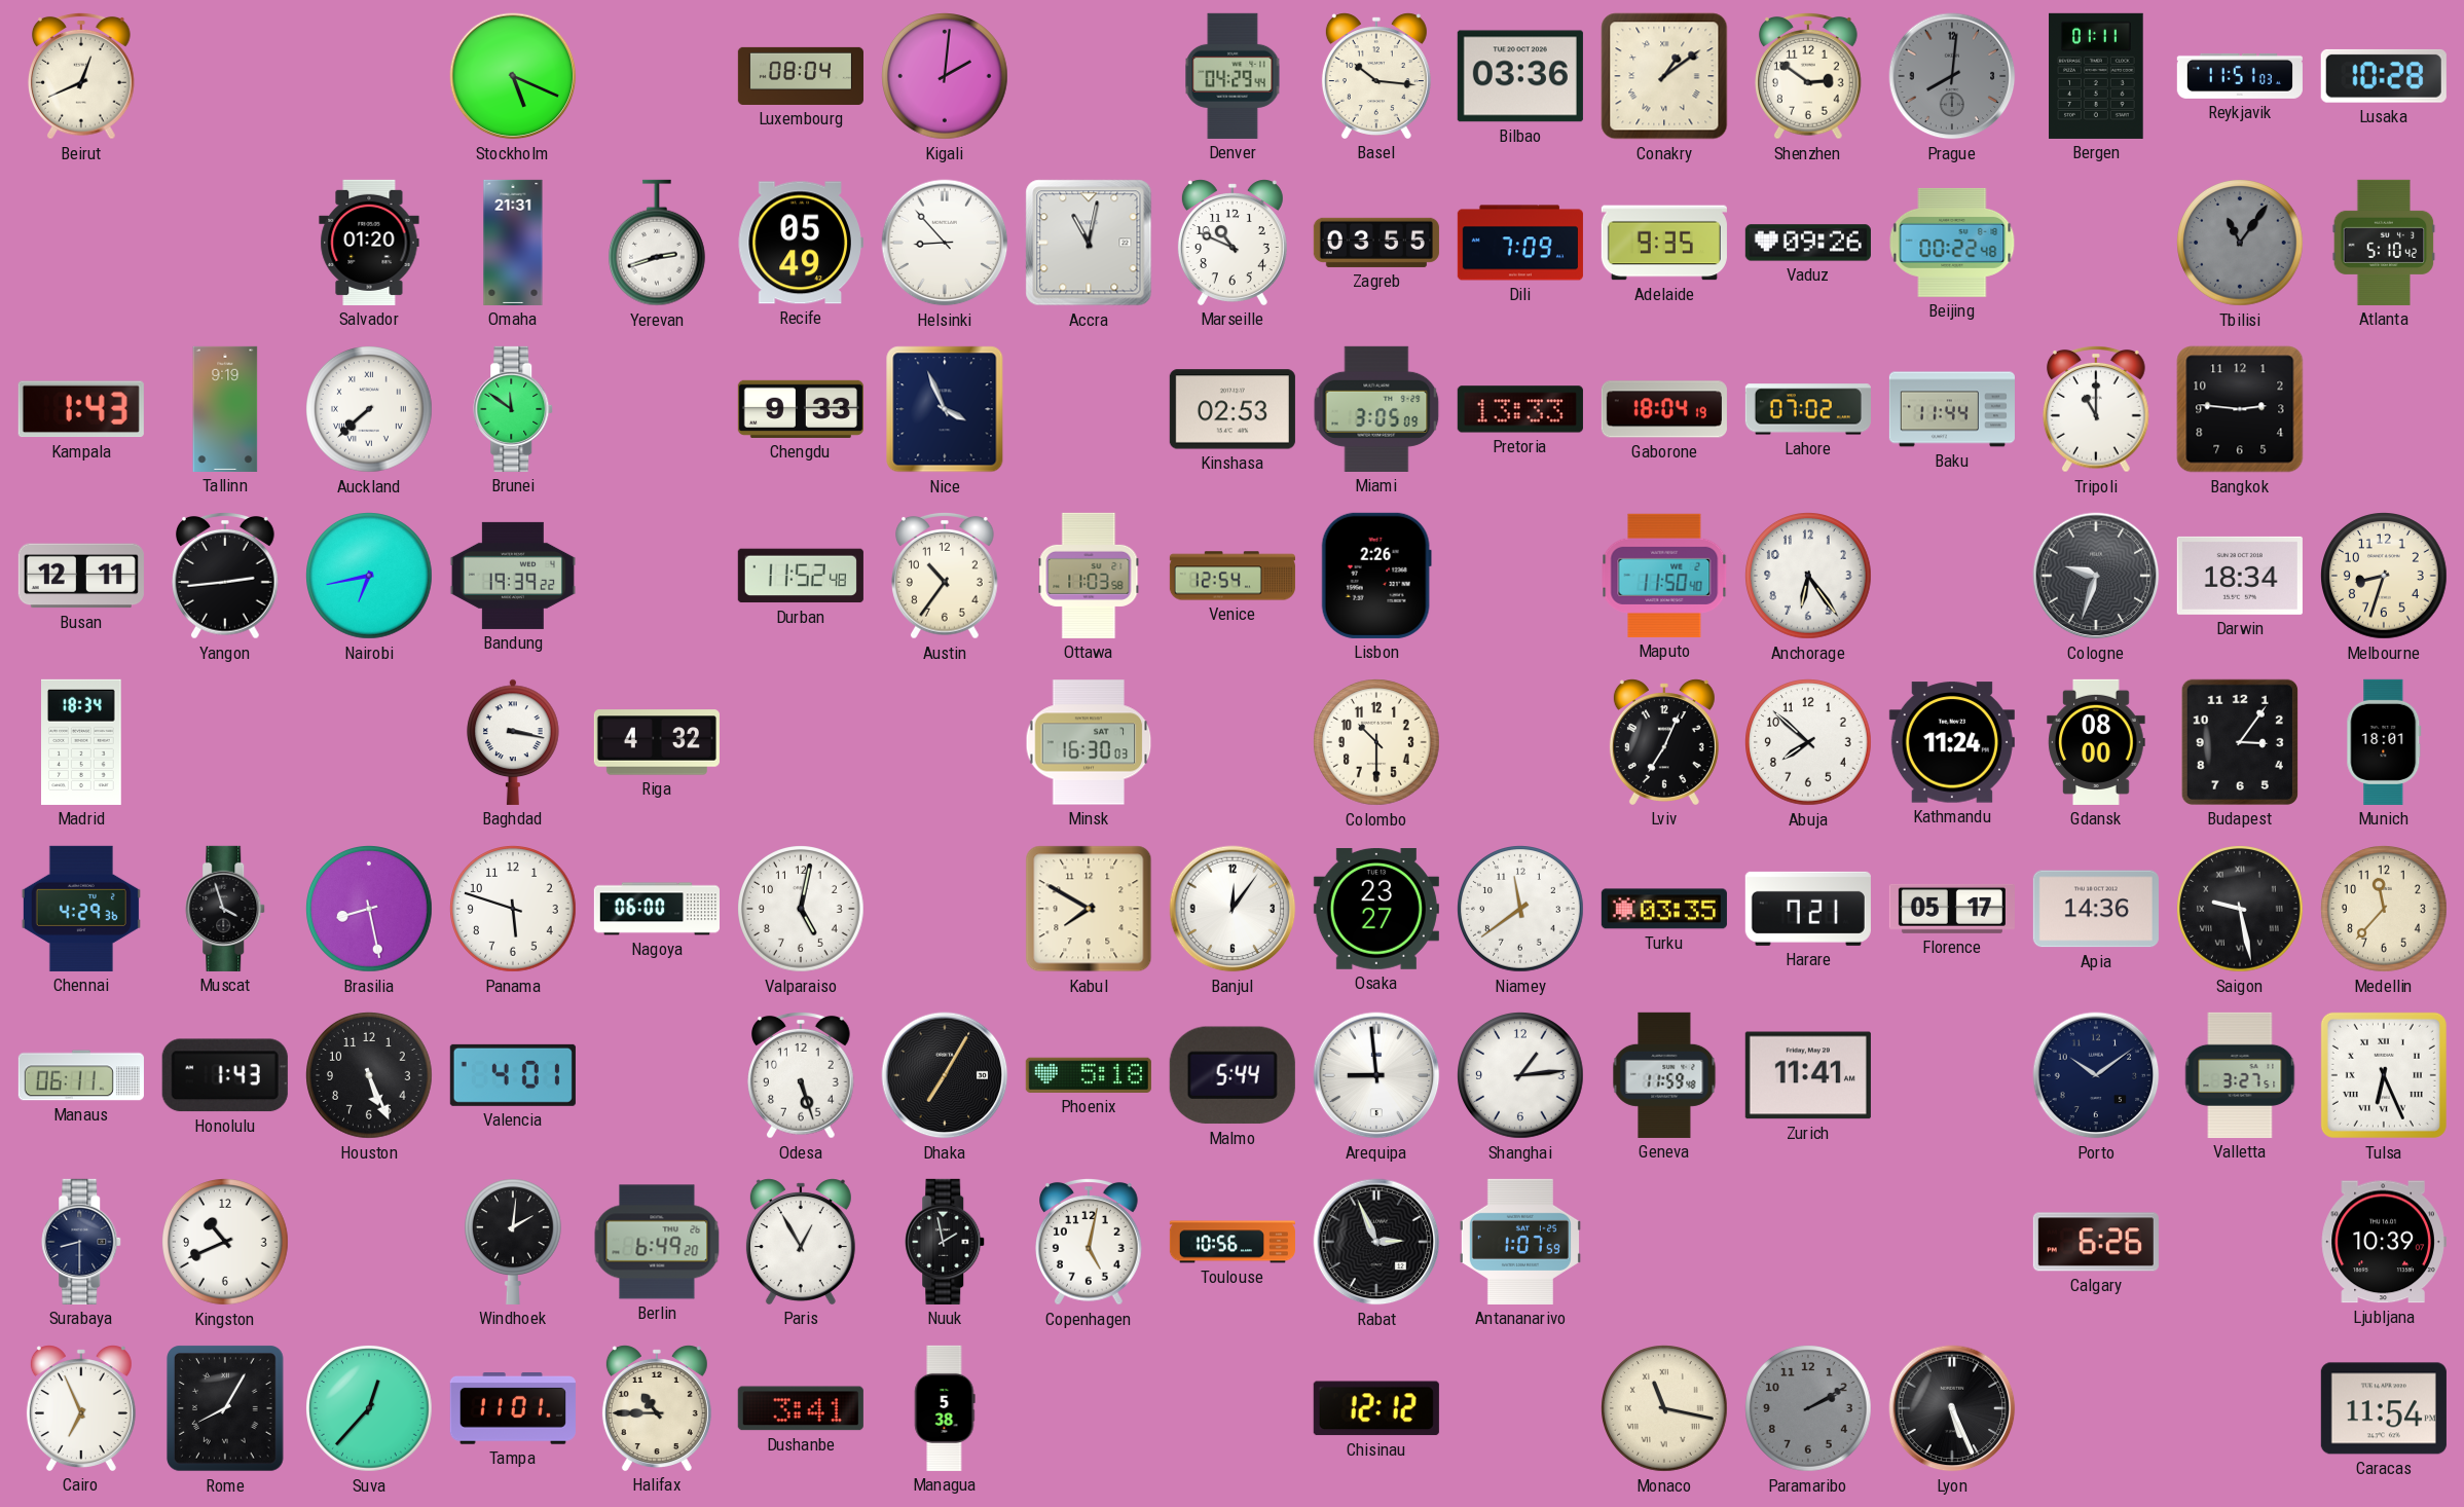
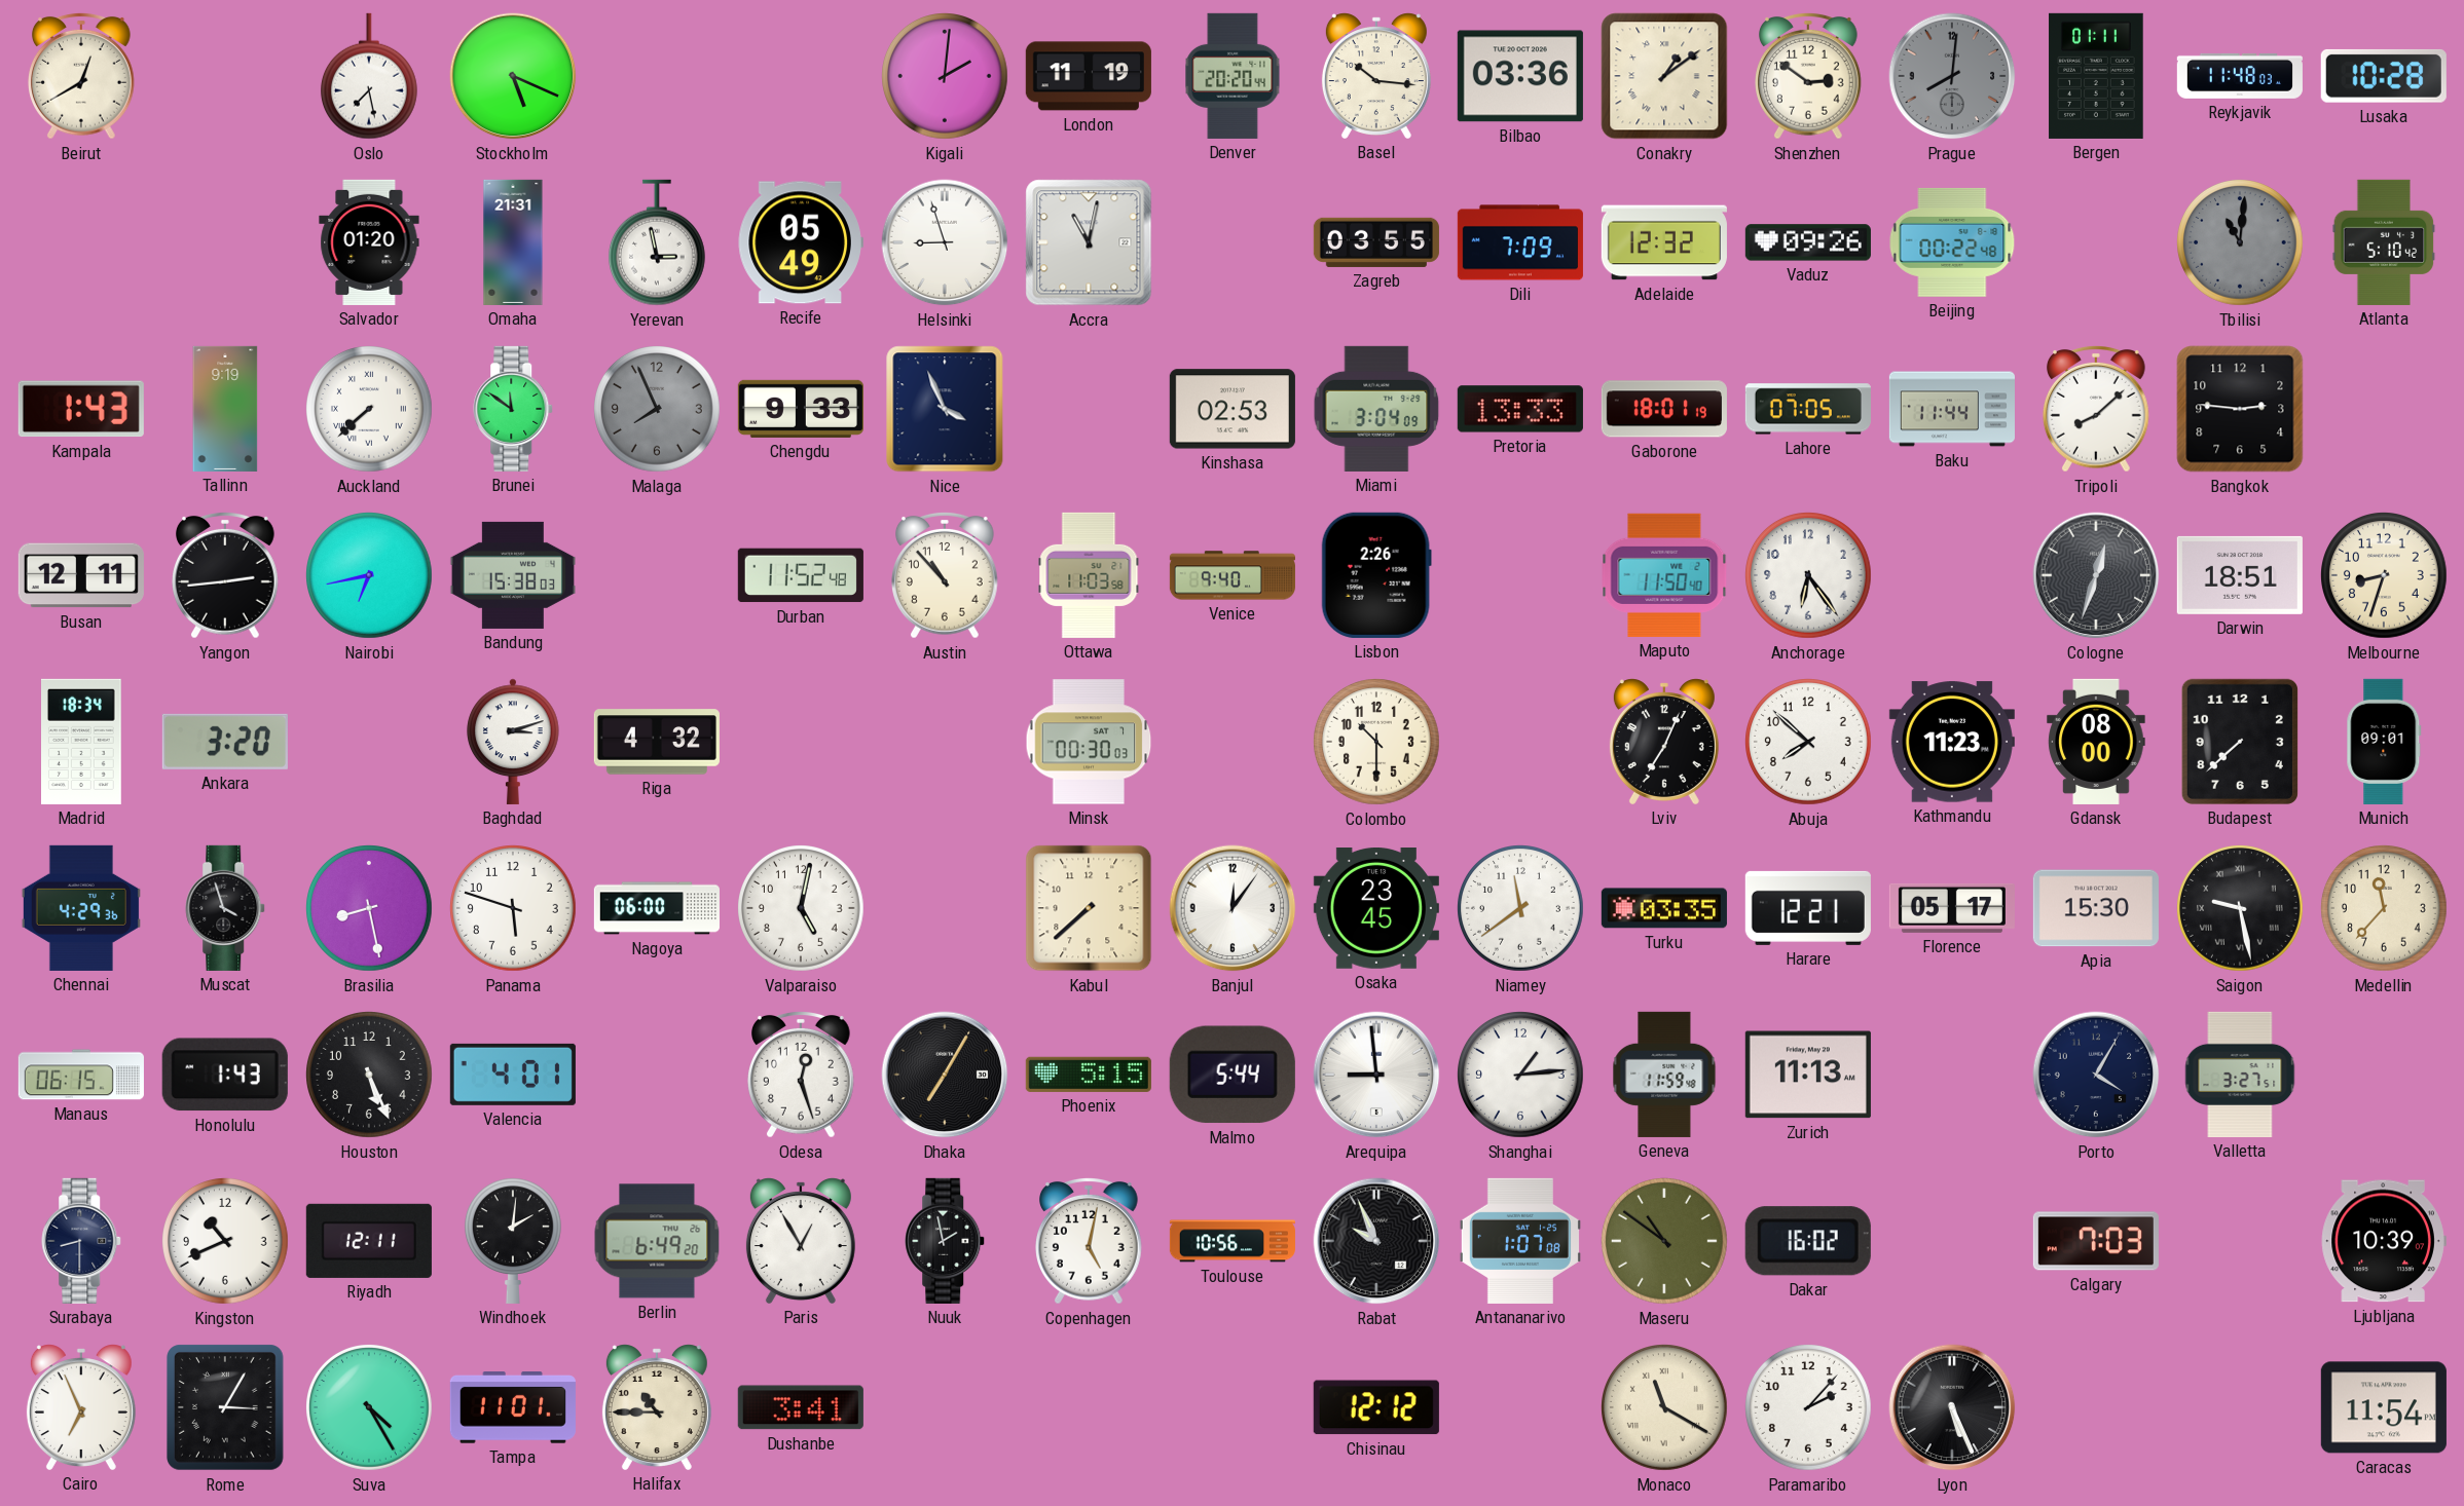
Beirut: 12:41 -> 12:40 (82, 76)
Oslo: none -> 7:28 (369, 76)
Luxembourg: 08:04 -> none (801, 76)
London: none -> 11:19 (1089, 76)
Denver: 04:29 -> 20:20 (1233, 76)
Reykjavik: 11:51 -> 11:48 (2240, 76)
Yerevan: 2:42 -> 2:58 (657, 242)
Helsinki: 8:53 -> 8:57 (945, 242)
Marseille: 10:49 -> none (1233, 243)
Adelaide: 9:35 -> 12:32 (1664, 242)
Tbilisi: 11:06 -> 11:01 (2241, 243)
Malaga: none -> 7:56 (658, 410)
Miami: 3:05 -> 3:04 (1376, 409)
Gaborone: 18:04 -> 18:01 (1664, 409)
Lahore: 07:02 -> 07:05 (1808, 409)
Tripoli: 11:00 -> 8:08 (2097, 409)
Bandung: 19:39 -> 15:38 (513, 575)
Austin: 10:36 -> 10:53 (946, 575)
Venice: 12:54 -> 9:40 (1233, 575)
Cologne: 9:33 -> 12:33 (2096, 575)
Darwin: 18:34 -> 18:51 (2240, 575)
Ankara: none -> 3:20 (225, 742)
Baghdad: 3:17 -> 3:12 (513, 742)
Minsk: 16:30 -> 00:30 (1089, 742)
Kathmandu: 11:24 -> 11:23 (1952, 742)
Budapest: 3:06 -> 7:38 (2240, 742)
Munich: 18:01 -> 09:01 (2384, 742)
Kabul: 7:50 -> 7:38 (1089, 908)
Osaka: 23:27 -> 23:45 (1376, 909)
Harare: 7:21 -> 12:21 (1808, 908)
Apia: 14:36 -> 15:30 (2096, 908)
Manaus: 06:11 -> 06:15 (81, 1075)
Odesa: 5:27 -> 12:27 (802, 1075)
Phoenix: 5:18 -> 5:15 (1089, 1075)
Zurich: 11:41 -> 11:13 (1808, 1075)
Porto: 10:09 -> 4:05 (2096, 1075)
Tulsa: 6:26 -> none (2384, 1075)
Riyadh: none -> 12:11 (369, 1241)
Rabat: 2:56 -> 9:56 (1376, 1241)
Antananarivo: 1:07:59 -> 1:07:08 (1520, 1241)
Maseru: none -> 10:51 (1665, 1242)
Dakar: none -> 16:02 (1808, 1241)
Calgary: 6:26 -> 7:03 (2096, 1241)
Rome: 8:05 -> 3:05 (226, 1407)
Suva: 12:37 -> 4:25 (370, 1408)
Managua: 5:38 -> none (945, 1408)
Monaco: 11:17 -> 11:20 (1665, 1408)
Paramaribo: 2:10 -> 2:07 (1809, 1408)
Paramaribo dial: grey -> white (1809, 1408)
